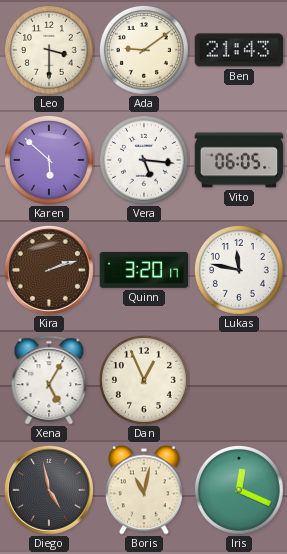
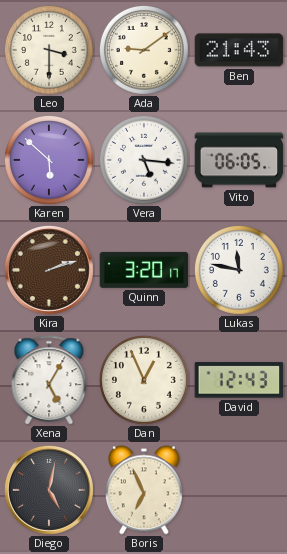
David: none -> 12:43 (239, 380)
Diego: 4:58 -> 5:02 (49, 490)
Boris: 11:02 -> 6:56 (144, 490)
Iris: 12:19 -> none (239, 490)
